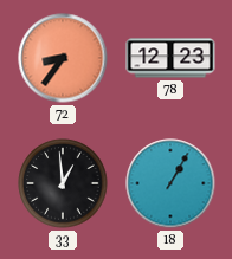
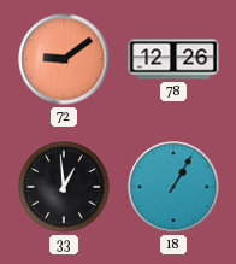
72: 8:36 -> 9:09 (64, 59)
78: 12:23 -> 12:26 (173, 59)
